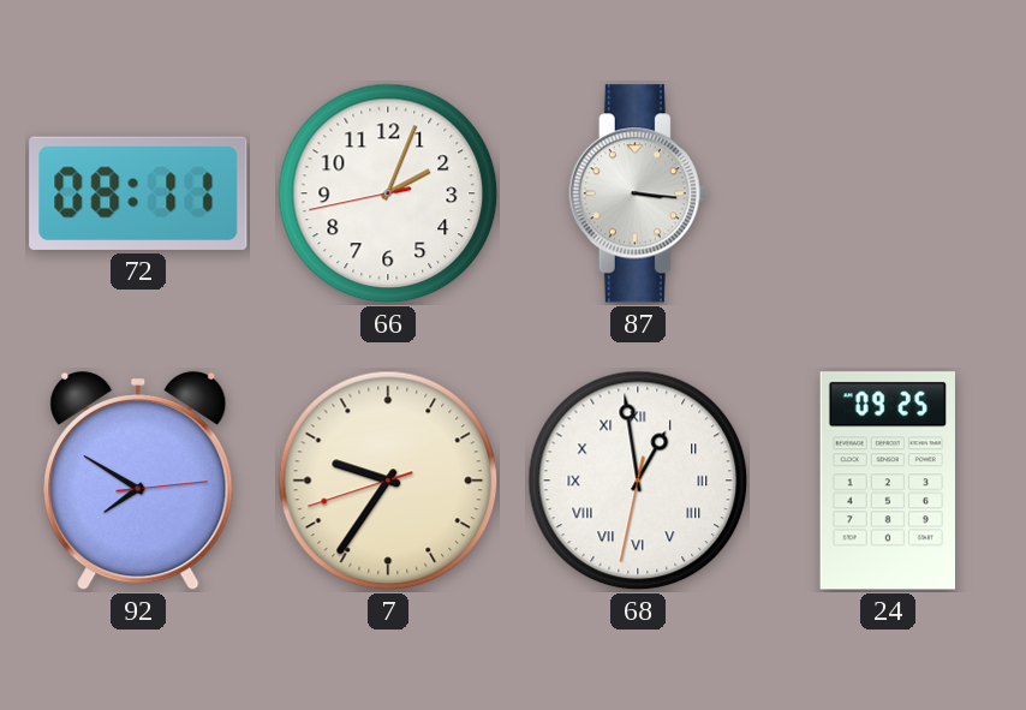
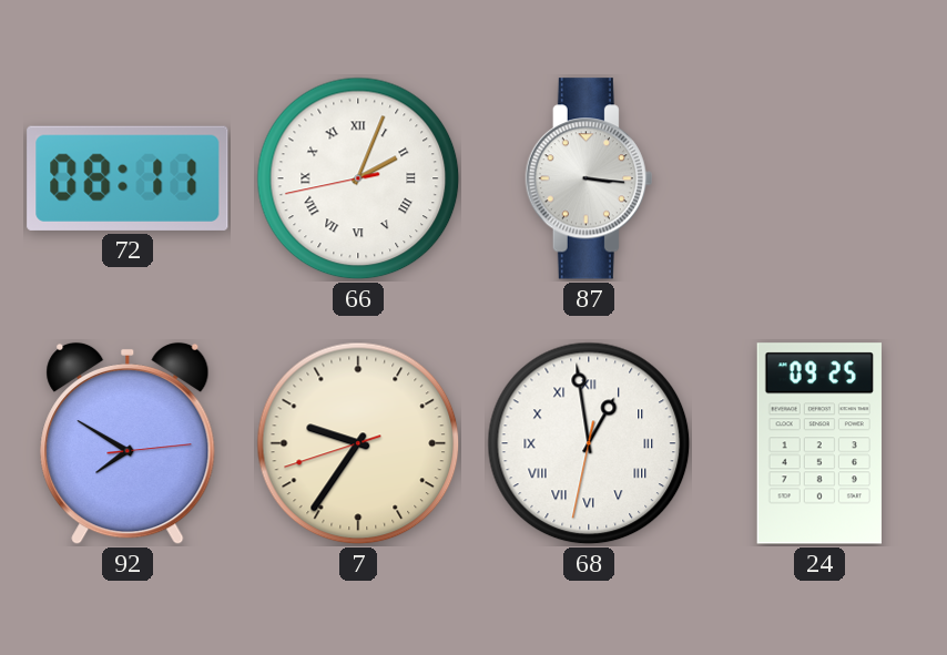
66 numerals: Arabic -> Roman (358, 178)
